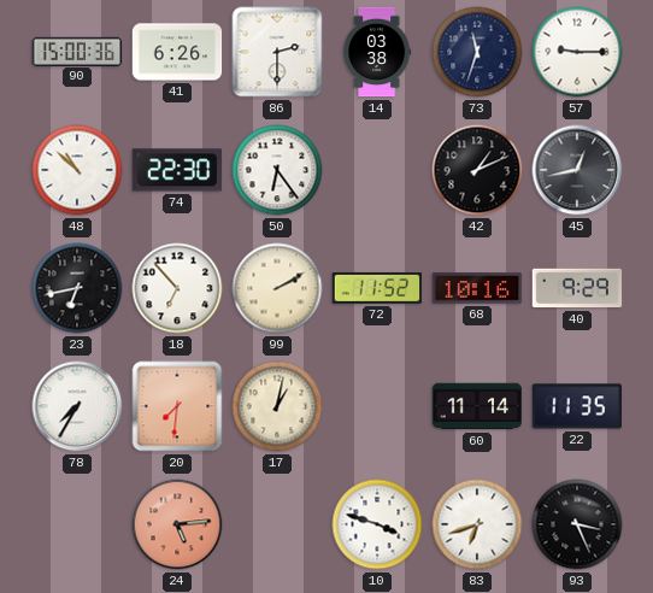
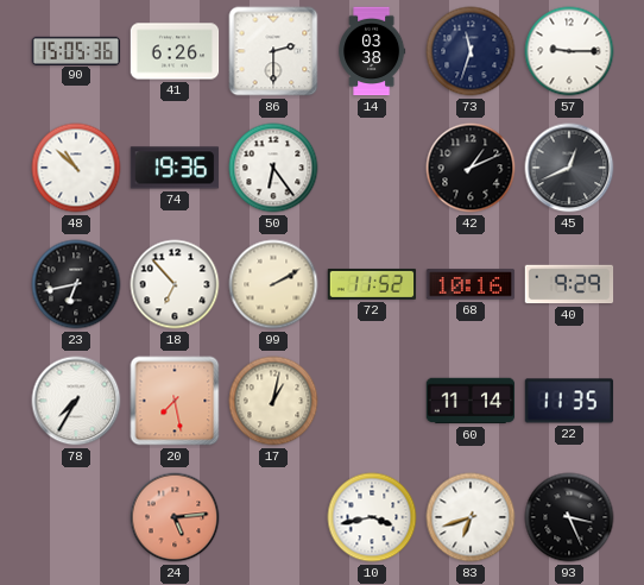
90: 15:00 -> 15:05 (76, 50)
74: 22:30 -> 19:36 (175, 168)
45: 12:43 -> 12:41 (569, 168)
20: 7:31 -> 7:28 (175, 401)
10: 3:48 -> 3:43 (372, 517)
